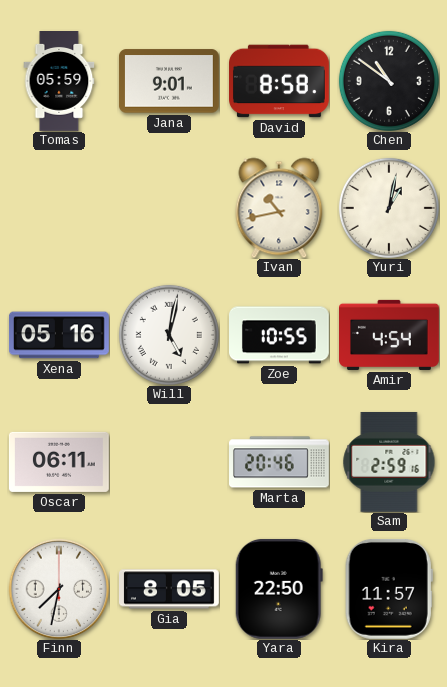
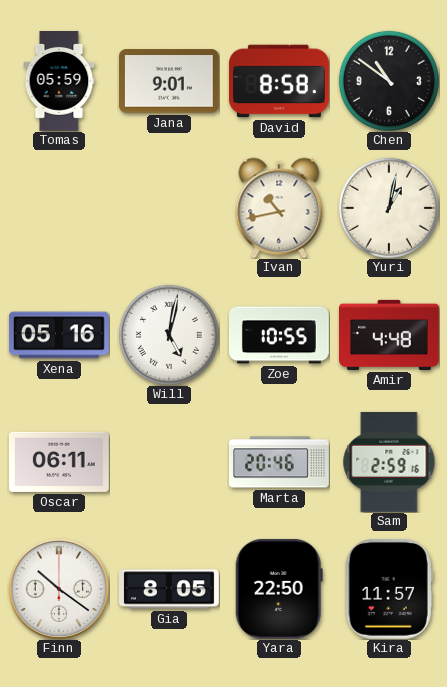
Amir: 4:54 -> 4:48 (390, 335)
Finn: 7:32 -> 10:21 (59, 589)
